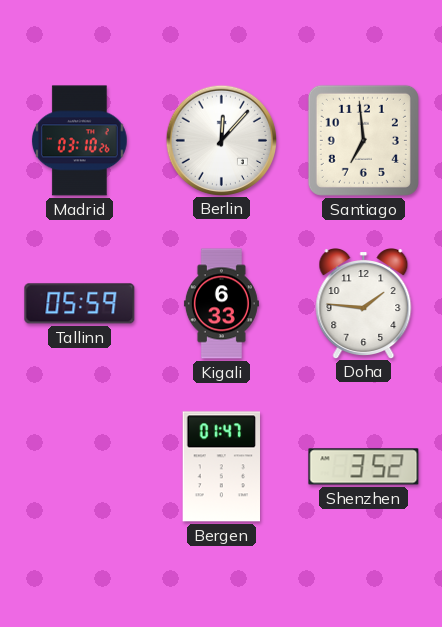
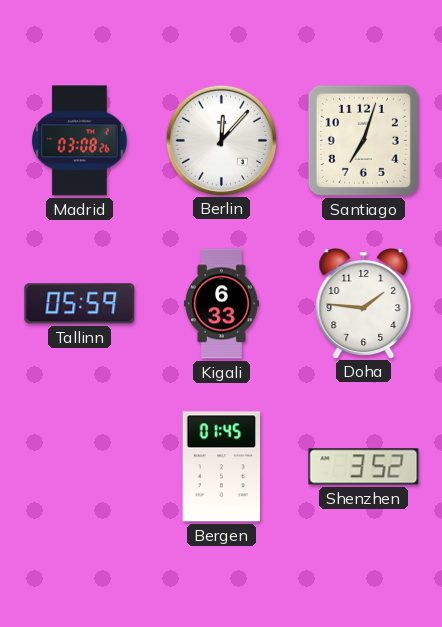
Madrid: 03:10 -> 03:08 (80, 141)
Santiago: 6:59 -> 7:03 (363, 140)
Bergen: 01:47 -> 01:45 (221, 467)
